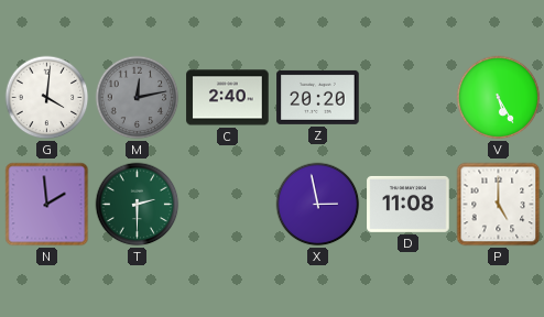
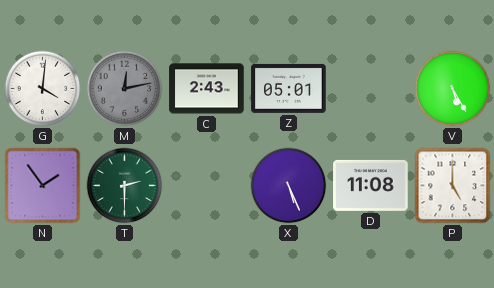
C: 2:40 -> 2:43 (207, 89)
Z: 20:20 -> 05:01 (289, 88)
N: 1:59 -> 1:54 (43, 186)
X: 2:58 -> 5:26 (289, 186)
